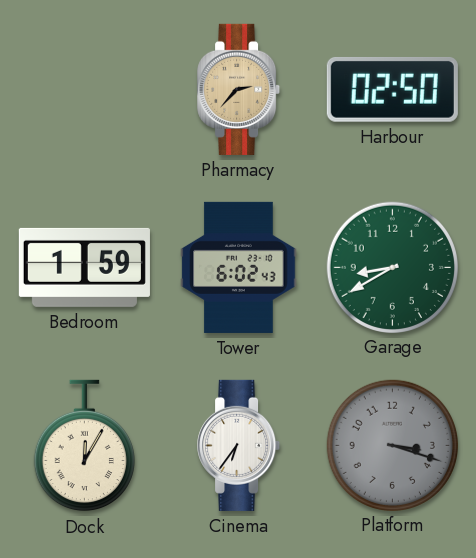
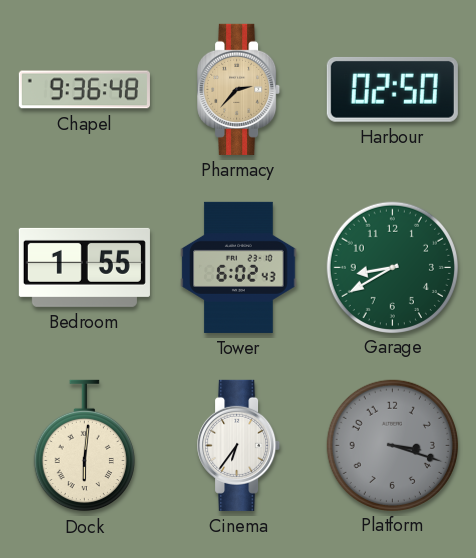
Chapel: none -> 9:36 (84, 90)
Bedroom: 1:59 -> 1:55 (84, 267)
Dock: 12:05 -> 6:01 (84, 446)
